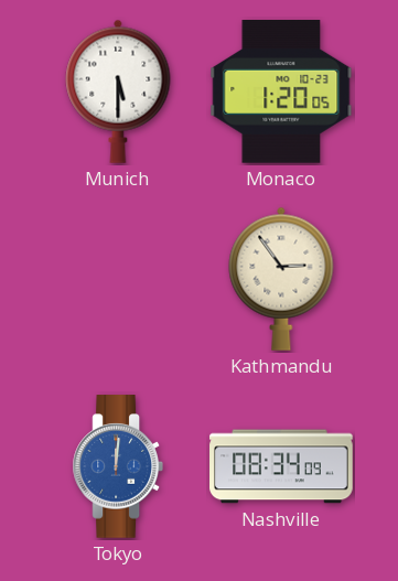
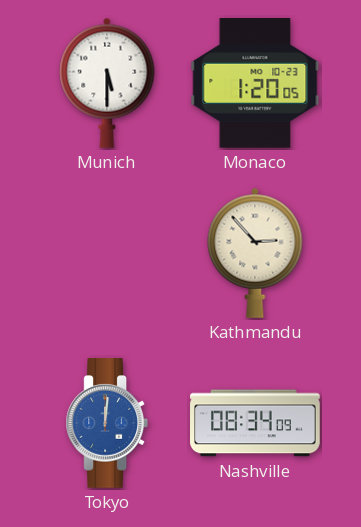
Kathmandu: 2:54 -> 2:53 (255, 253)
